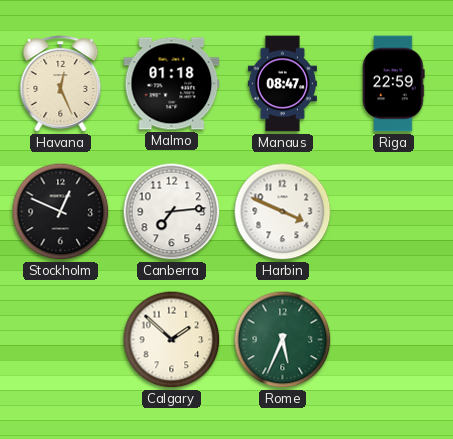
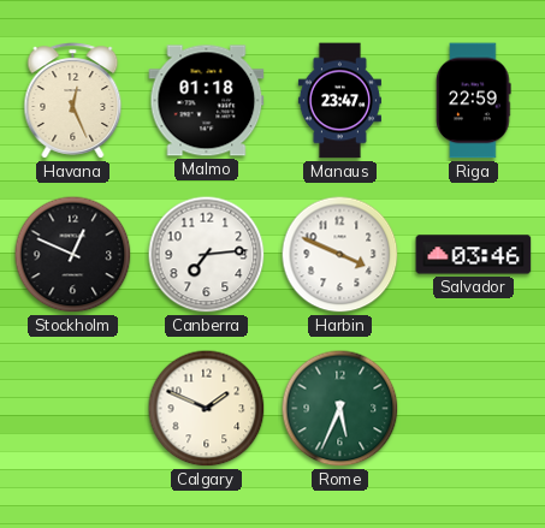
Manaus: 08:47 -> 23:47 (339, 101)
Salvador: none -> 03:46 (474, 255)
Calgary: 1:52 -> 1:49 (207, 409)
